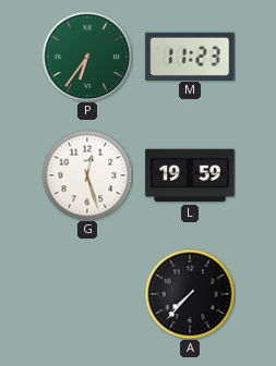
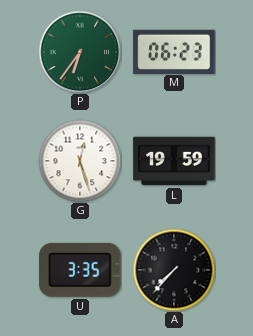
M: 11:23 -> 06:23 (174, 51)
U: none -> 3:35 (80, 270)
